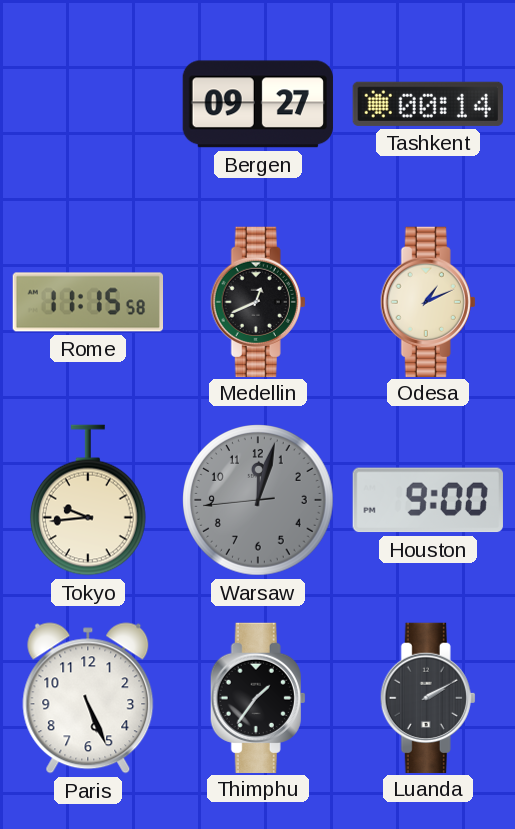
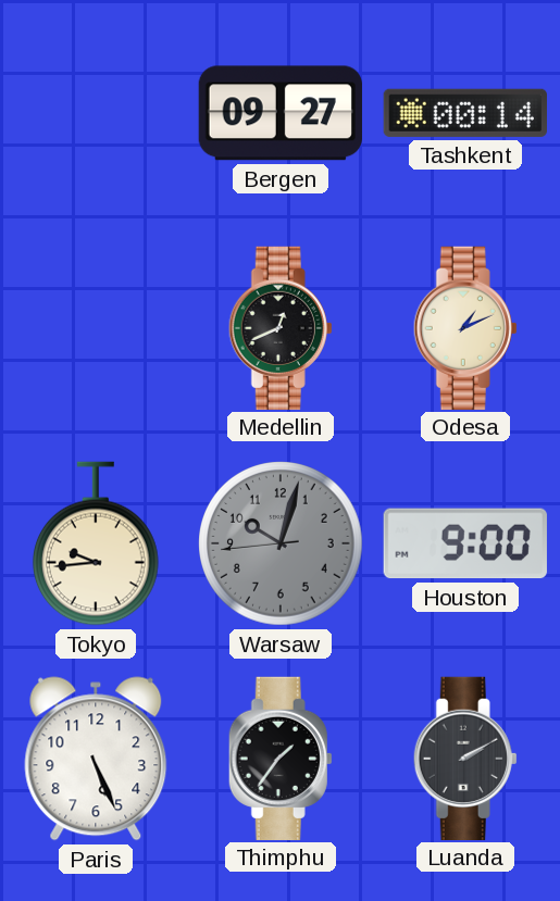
Rome: 11:15 -> none (87, 302)
Warsaw: 12:02 -> 10:02 (281, 543)
